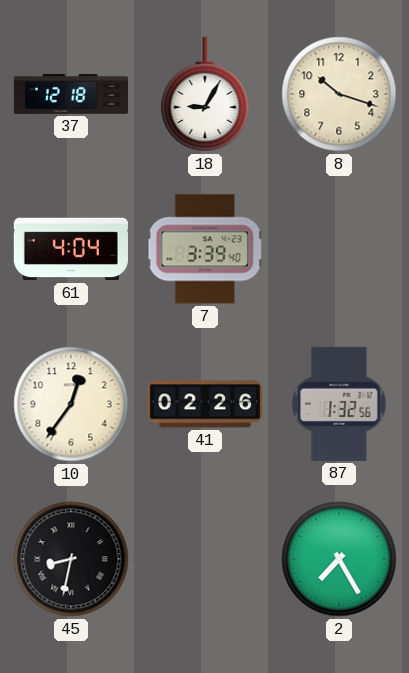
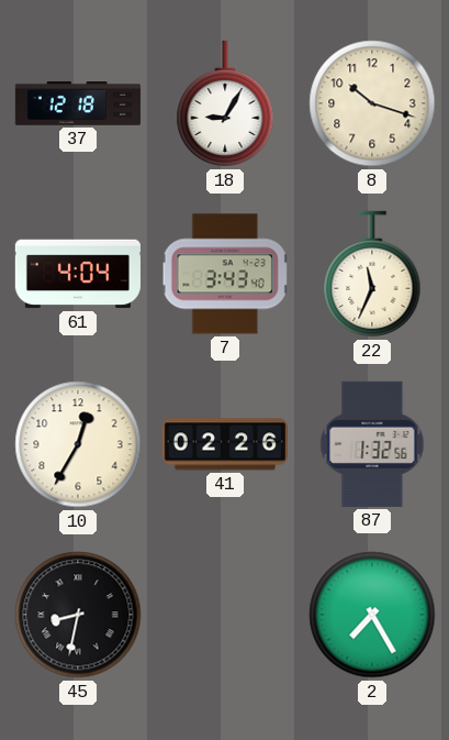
7: 3:39 -> 3:43 (225, 274)
22: none -> 11:34 (372, 274)
10: 12:36 -> 12:35 (78, 444)
